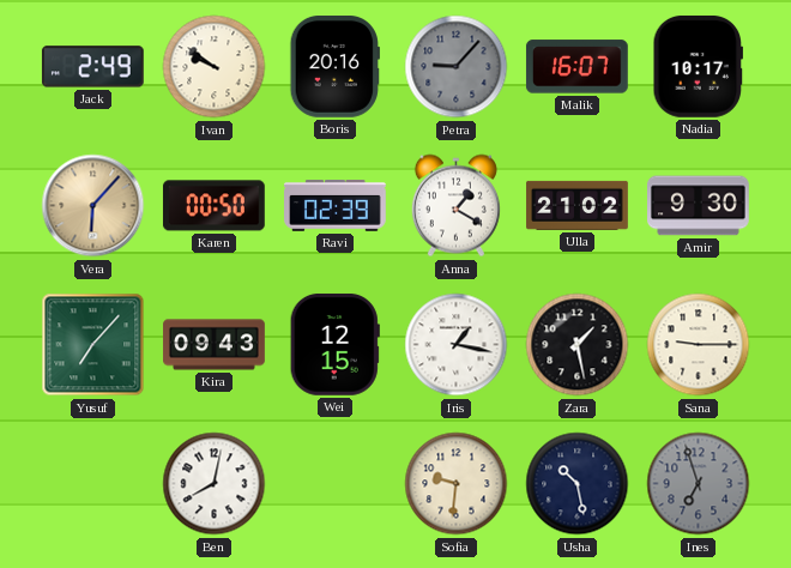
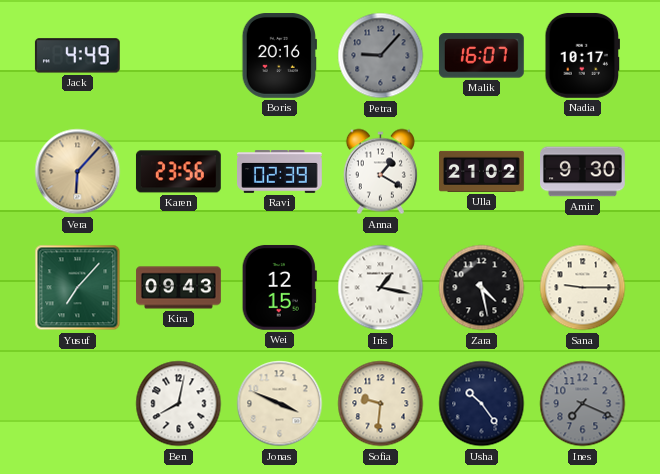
Jack: 2:49 -> 4:49 (77, 56)
Ivan: 9:51 -> none (215, 67)
Karen: 00:50 -> 23:56 (178, 172)
Zara: 1:28 -> 4:28 (482, 288)
Jonas: none -> 3:49 (280, 404)
Usha: 10:28 -> 10:24 (482, 404)
Ines: 6:57 -> 7:19 (583, 404)
